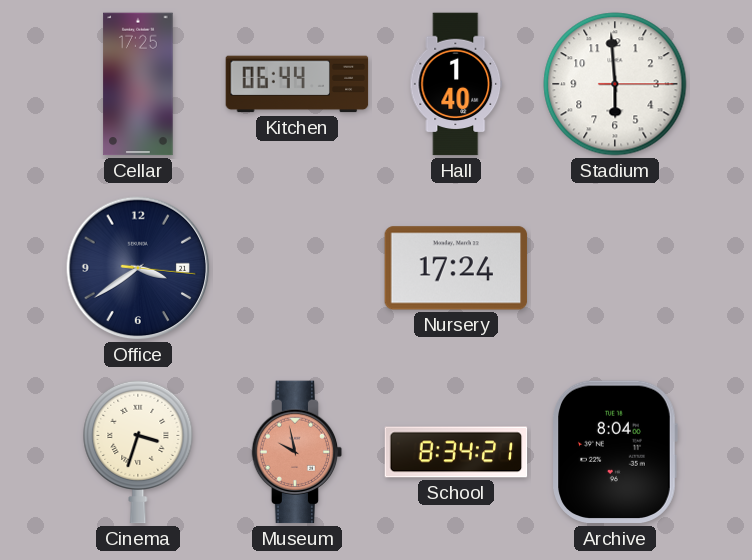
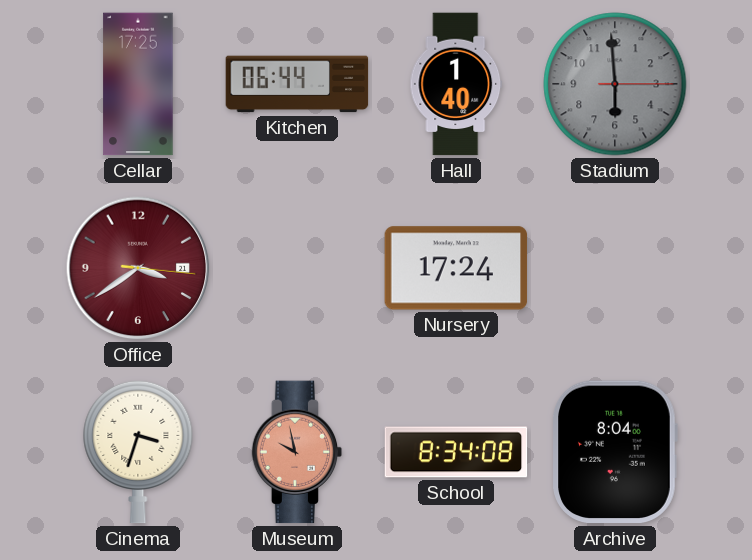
Stadium dial: white -> grey (615, 84)
Office dial: navy -> burgundy (138, 268)
School: 8:34:21 -> 8:34:08 (456, 452)
